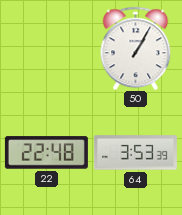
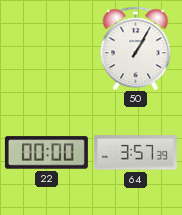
22: 22:48 -> 00:00 (46, 153)
64: 3:53 -> 3:57 (135, 153)
